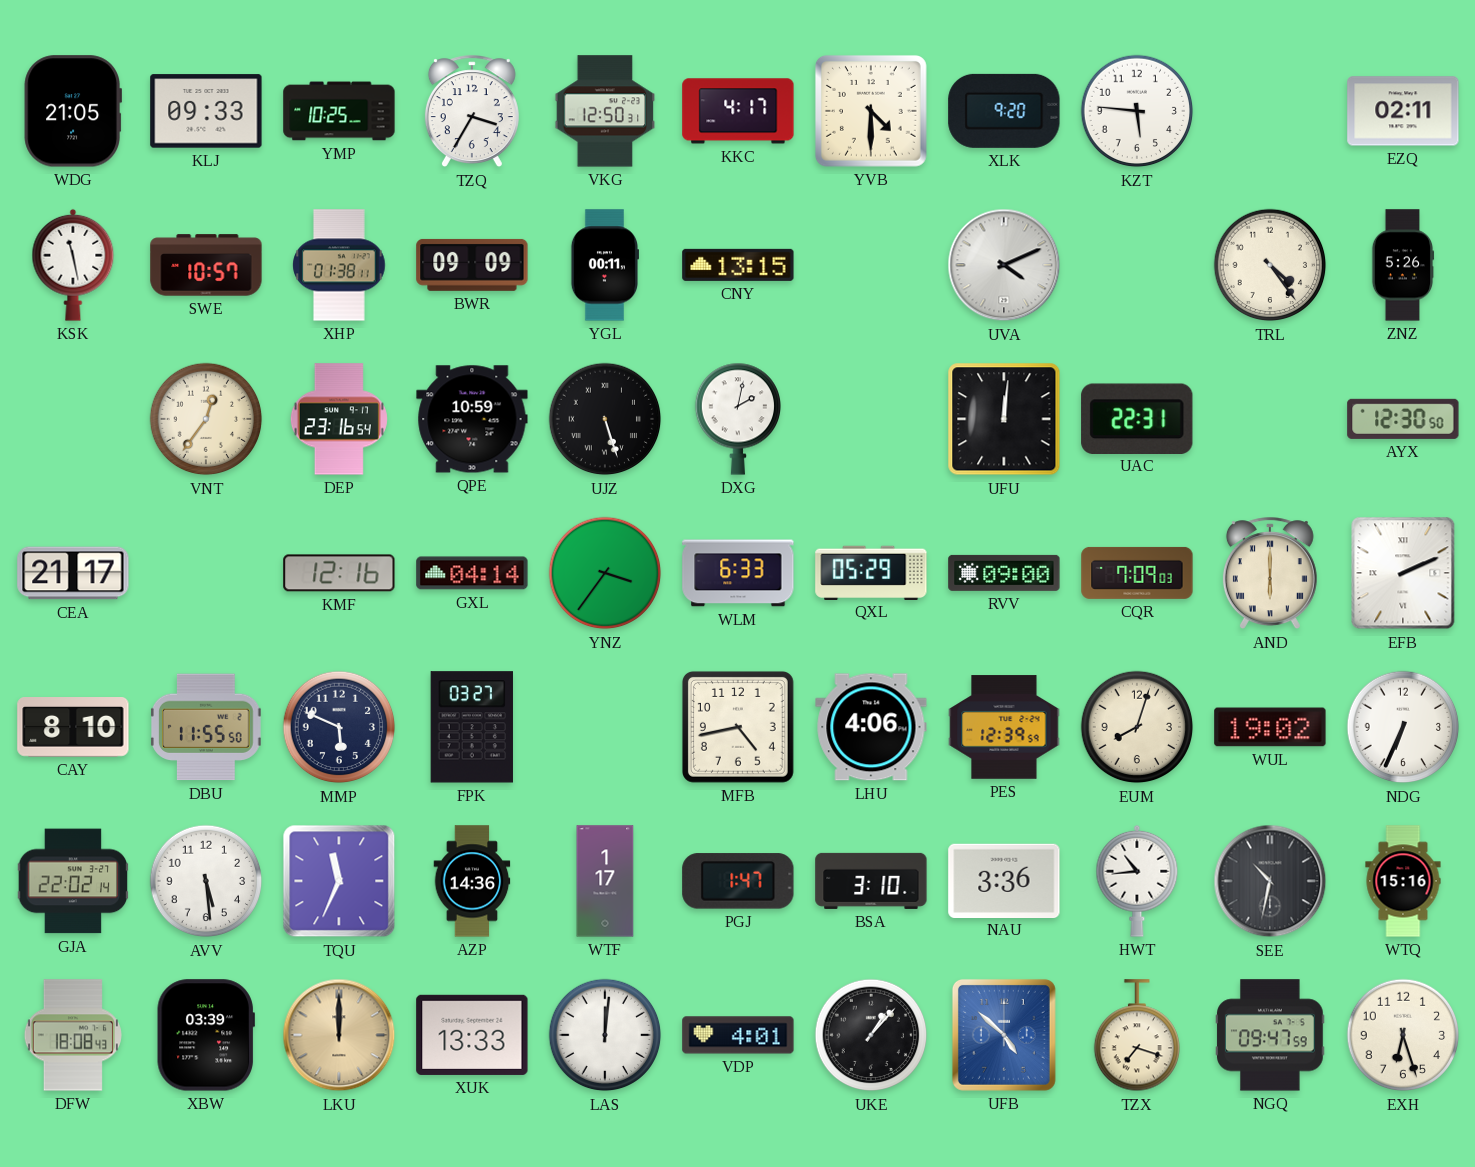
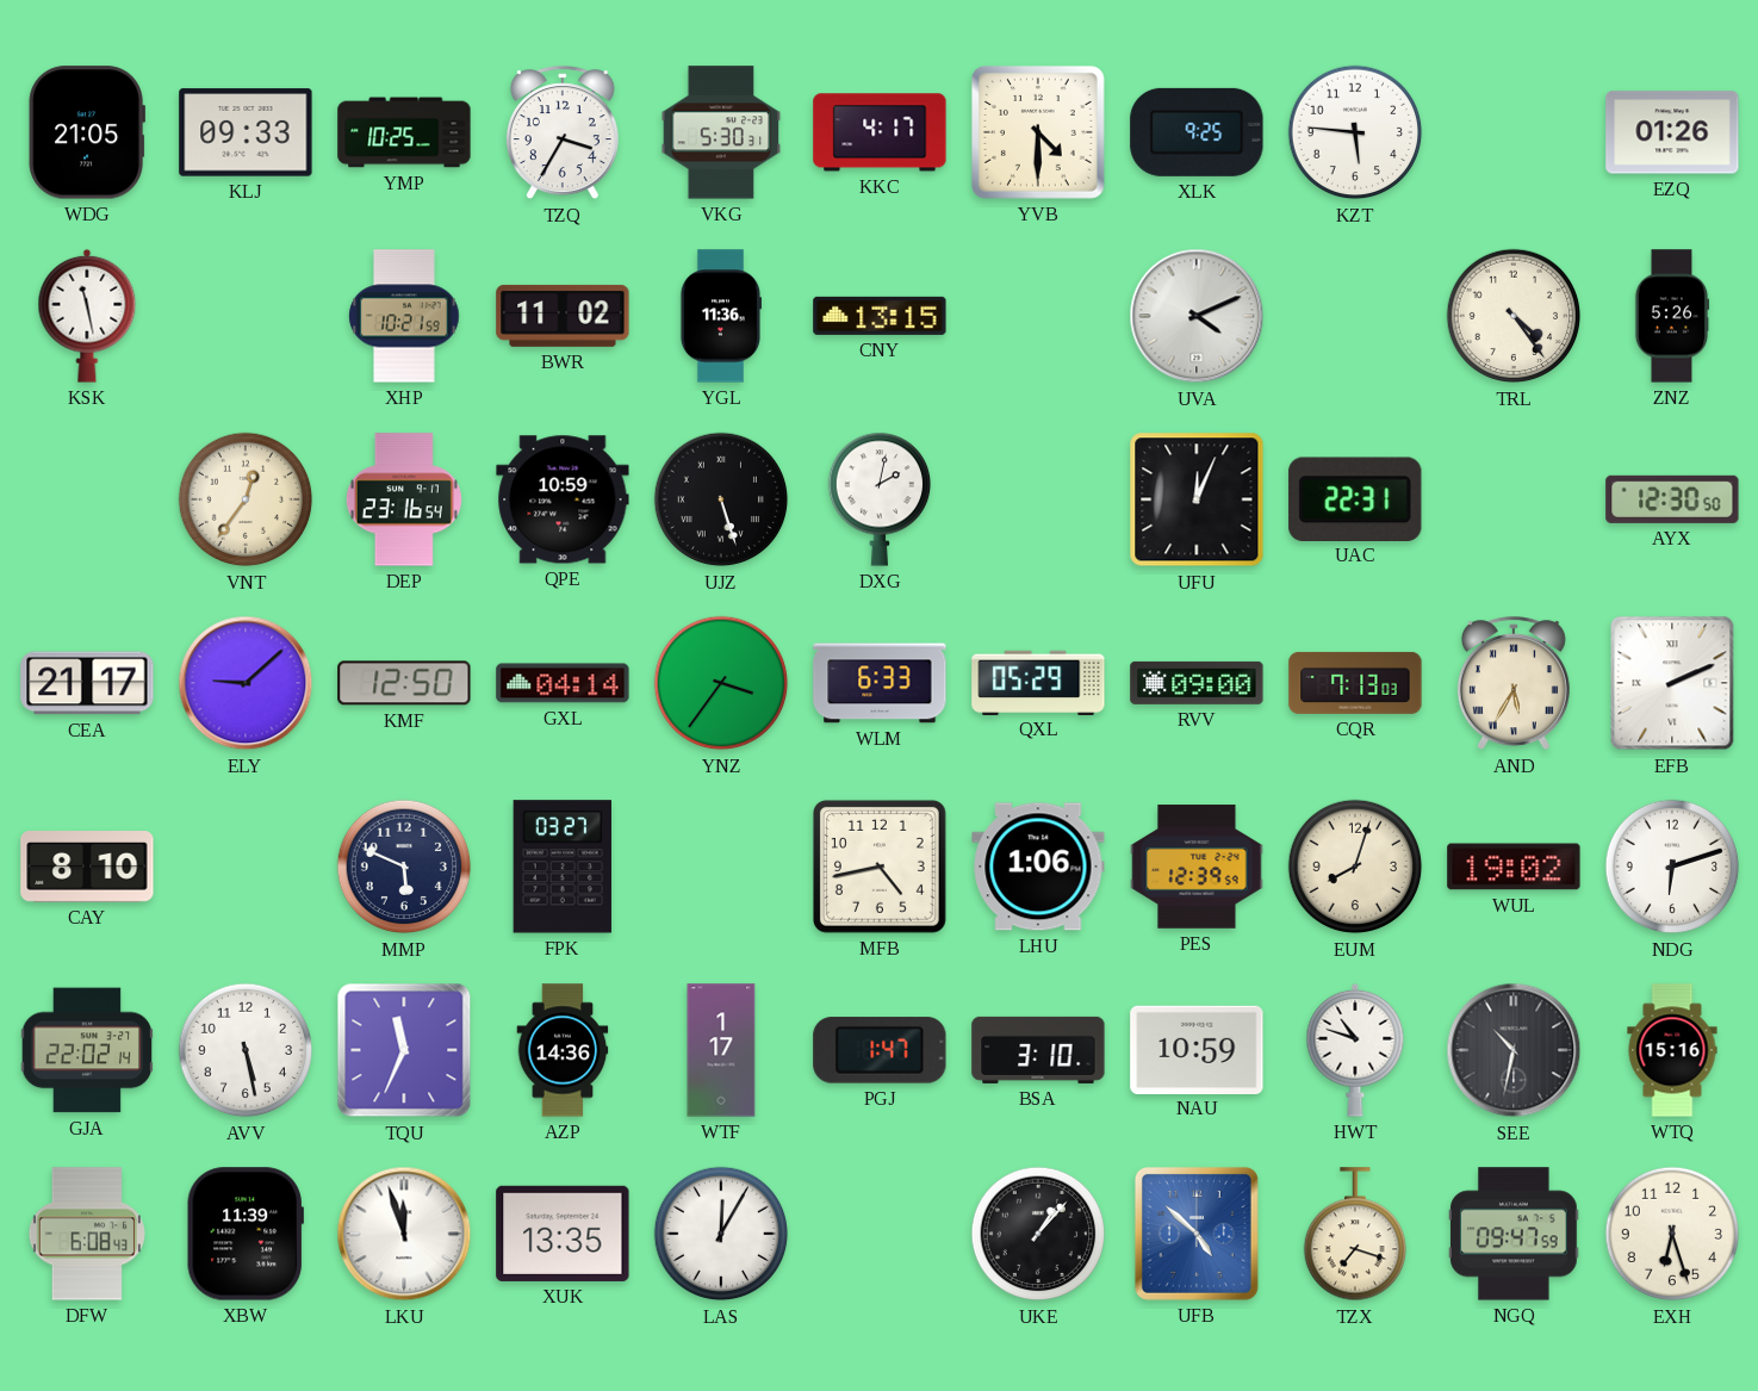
VKG: 12:50 -> 5:30 (721, 132)
XLK: 9:20 -> 9:25 (1197, 132)
EZQ: 02:11 -> 01:26 (1672, 132)
SWE: 10:57 -> none (206, 265)
XHP: 01:38 -> 10:21 (404, 316)
BWR: 09:09 -> 11:02 (563, 316)
YGL: 00:11 -> 11:36 (720, 316)
UFU: 12:01 -> 12:04 (1197, 499)
ELY: none -> 9:08 (246, 683)
KMF: 12:16 -> 12:50 (404, 683)
CQR: 7:09 -> 7:13 (1355, 683)
AND: 6:00 -> 5:35 (1514, 684)
DBU: 11:55 -> none (207, 727)
LHU: 4:06 -> 1:06 (1038, 867)
NDG: 6:34 -> 6:12 (1672, 867)
AVV: 5:29 -> 5:28 (246, 1050)
NAU: 3:36 -> 10:59 (1197, 1049)
HWT: 10:44 -> 10:48 (1355, 1050)
DFW: 18:08 -> 6:08 (87, 1234)
XBW: 03:39 -> 11:39 (246, 1234)
LKU: 12:00 -> 11:57 (404, 1234)
LKU dial: champagne -> white (404, 1234)
XUK: 13:33 -> 13:35 (563, 1234)
LAS: 12:01 -> 12:05 (721, 1234)
VDP: 4:01 -> none (738, 1035)
